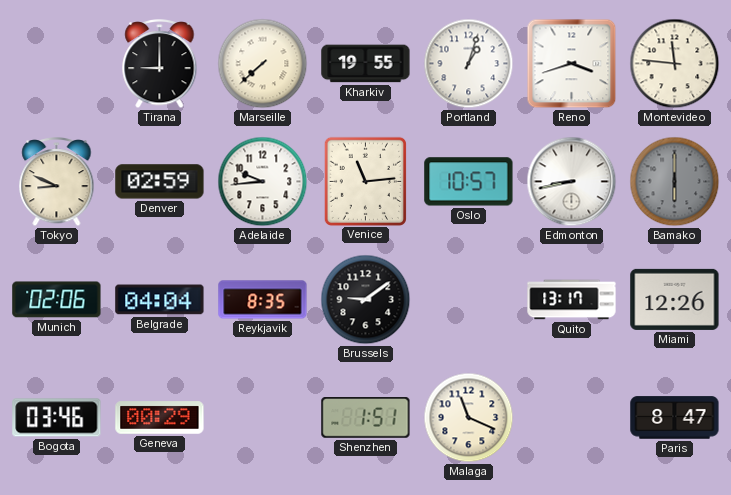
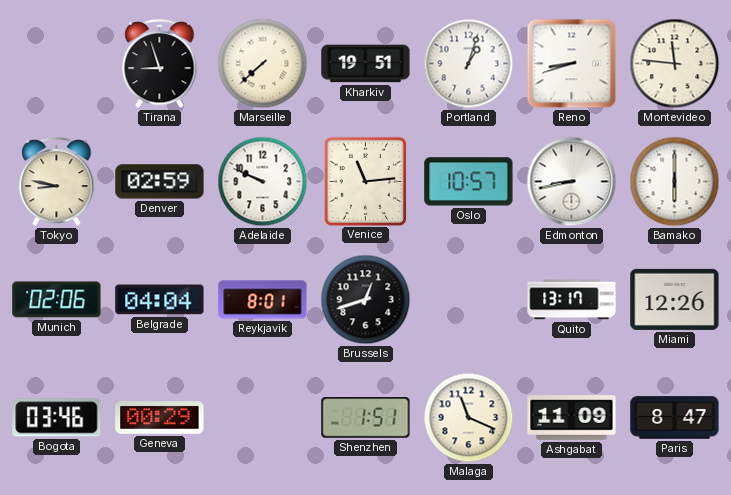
Tirana: 9:00 -> 8:57 (160, 65)
Kharkiv: 19:55 -> 19:51 (366, 64)
Reno: 3:42 -> 8:42 (572, 64)
Tokyo: 8:49 -> 8:47 (57, 183)
Adelaide: 9:44 -> 9:49 (263, 182)
Bamako dial: grey -> white (675, 182)
Reykjavik: 8:35 -> 8:01 (263, 300)
Brussels: 9:09 -> 12:42 (366, 300)
Ashgabat: none -> 11:09 (572, 418)
